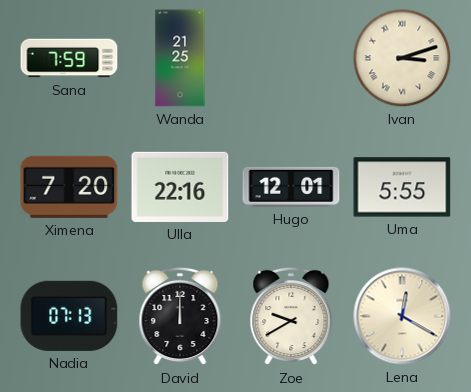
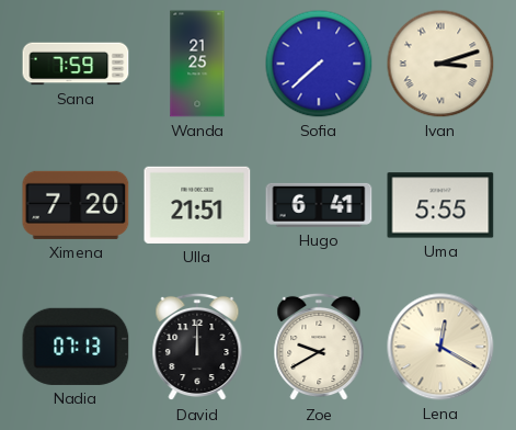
Sofia: none -> 7:38 (319, 64)
Ulla: 22:16 -> 21:51 (197, 205)
Hugo: 12:01 -> 6:41 (319, 205)
